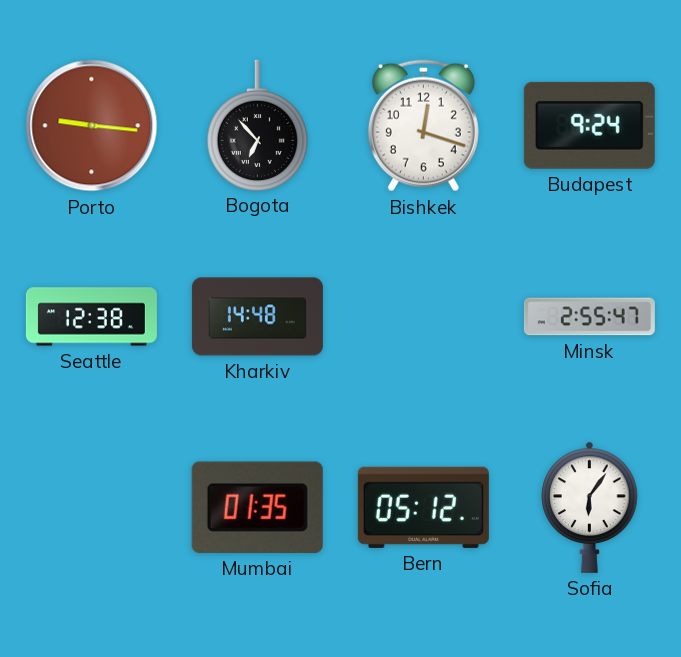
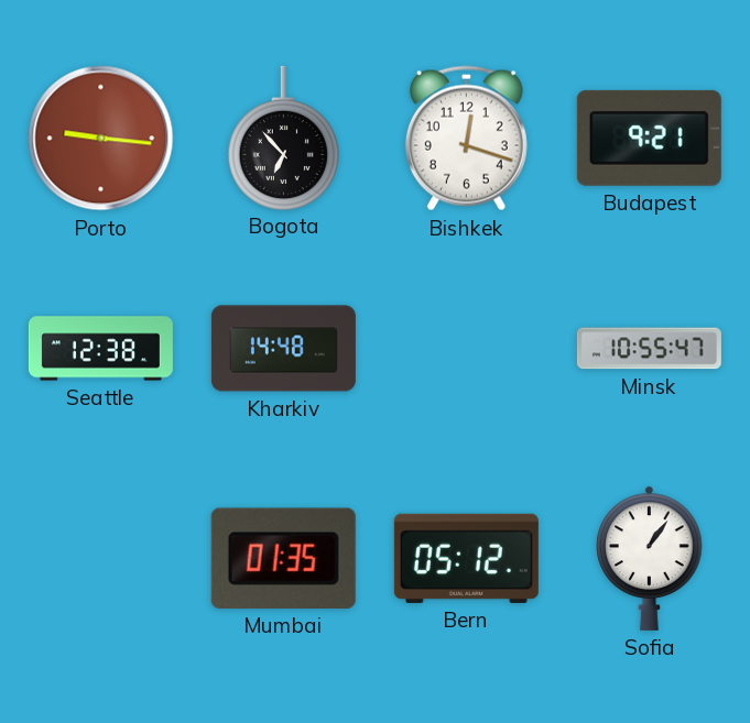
Budapest: 9:24 -> 9:21 (649, 138)
Minsk: 2:55 -> 10:55 (649, 349)
Sofia: 6:06 -> 1:06 (650, 558)
